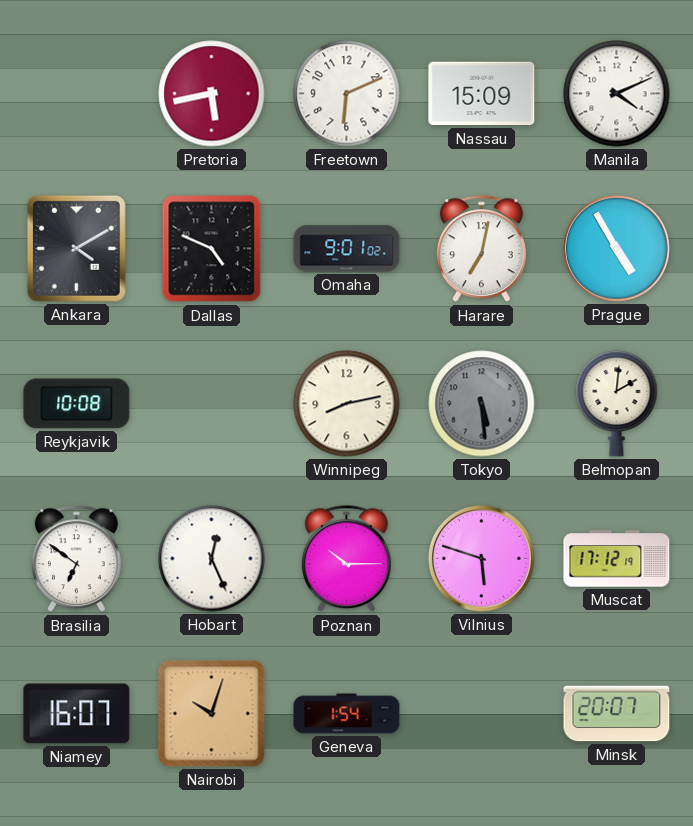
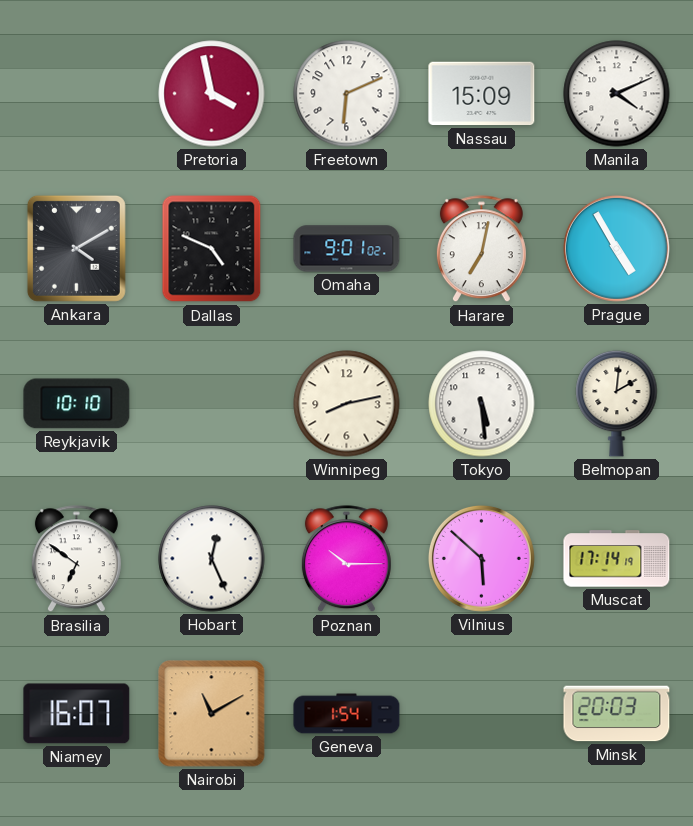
Pretoria: 5:43 -> 3:58 (212, 94)
Reykjavik: 10:08 -> 10:10 (77, 404)
Tokyo dial: grey -> white (482, 404)
Vilnius: 5:48 -> 5:52 (481, 558)
Muscat: 17:12 -> 17:14 (617, 559)
Nairobi: 10:03 -> 11:10 (212, 714)
Minsk: 20:07 -> 20:03 (617, 714)
